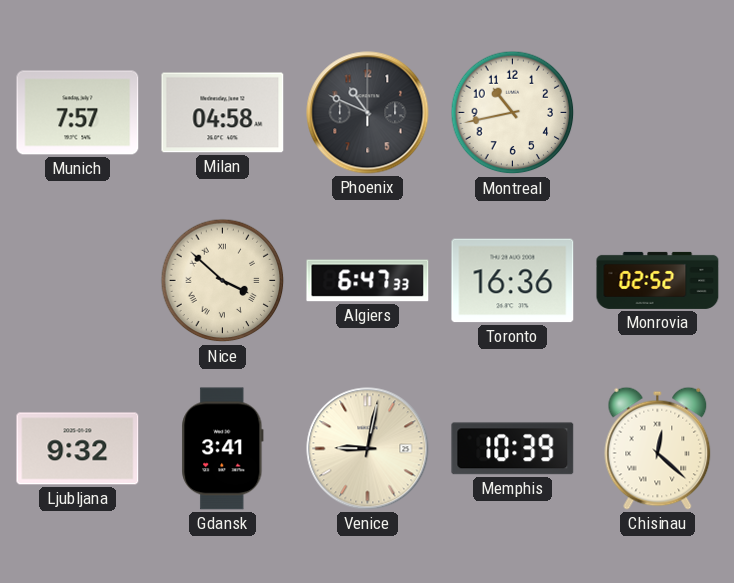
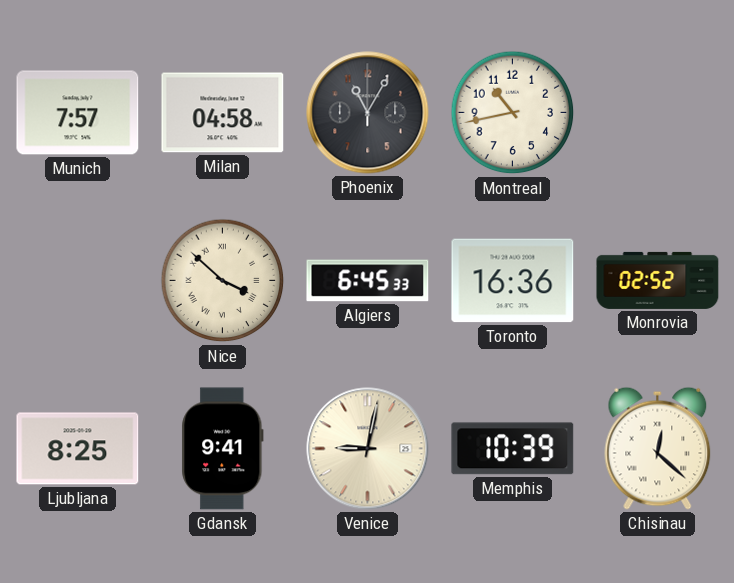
Phoenix: 10:49 -> 11:05 (368, 113)
Algiers: 6:47 -> 6:45 (368, 281)
Ljubljana: 9:32 -> 8:25 (78, 449)
Gdansk: 3:41 -> 9:41 (223, 449)
